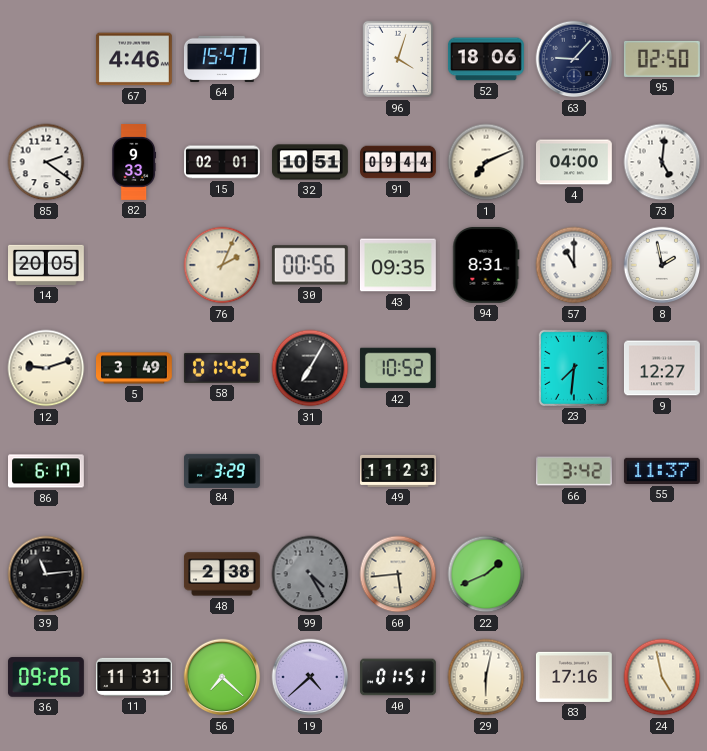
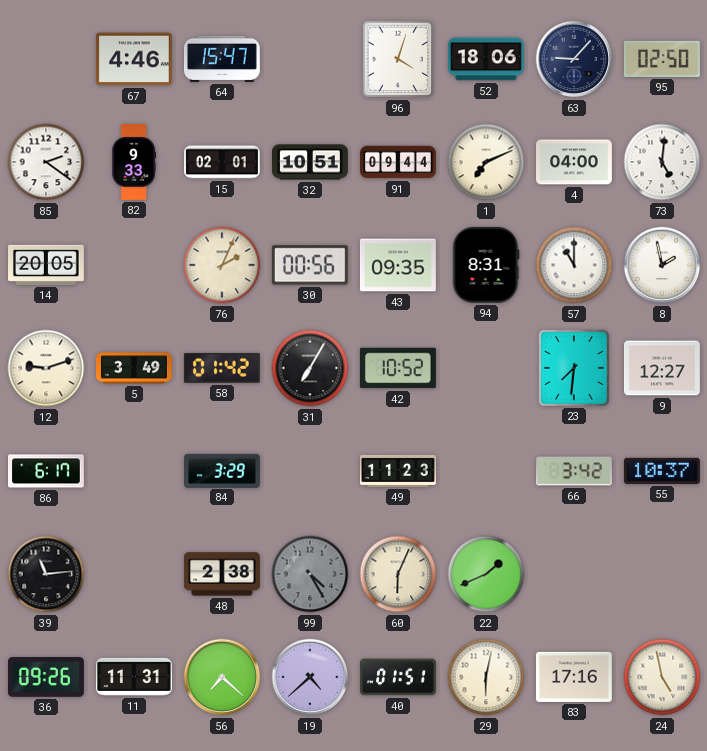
55: 11:37 -> 10:37 (662, 471)
60: 5:44 -> 6:04 (398, 574)
